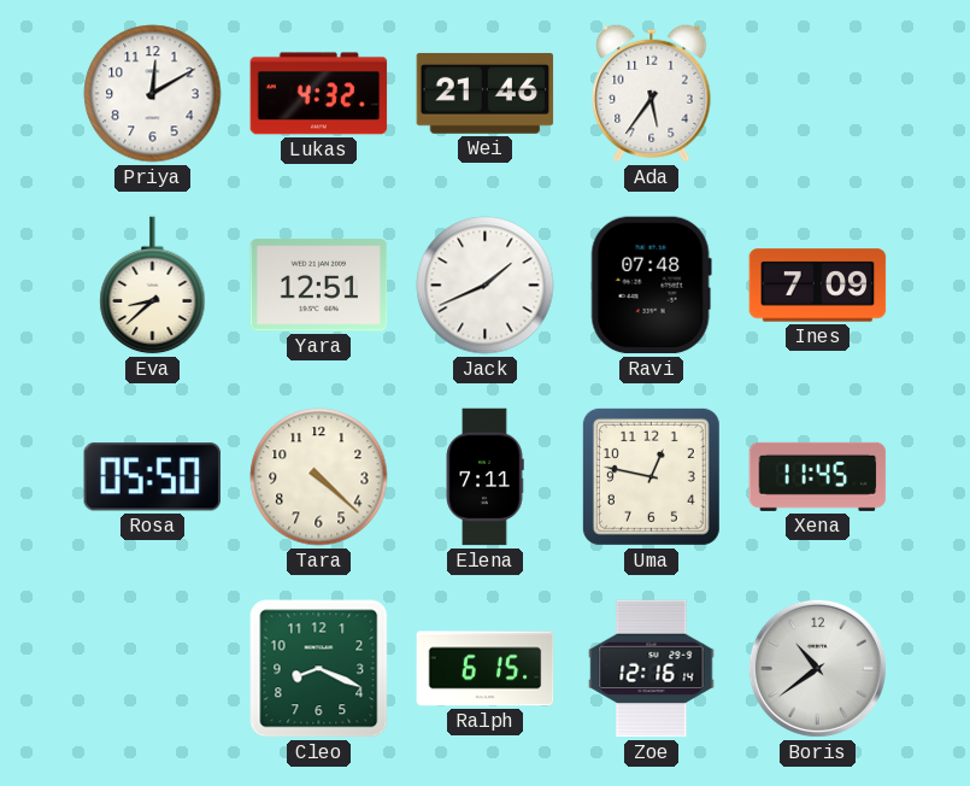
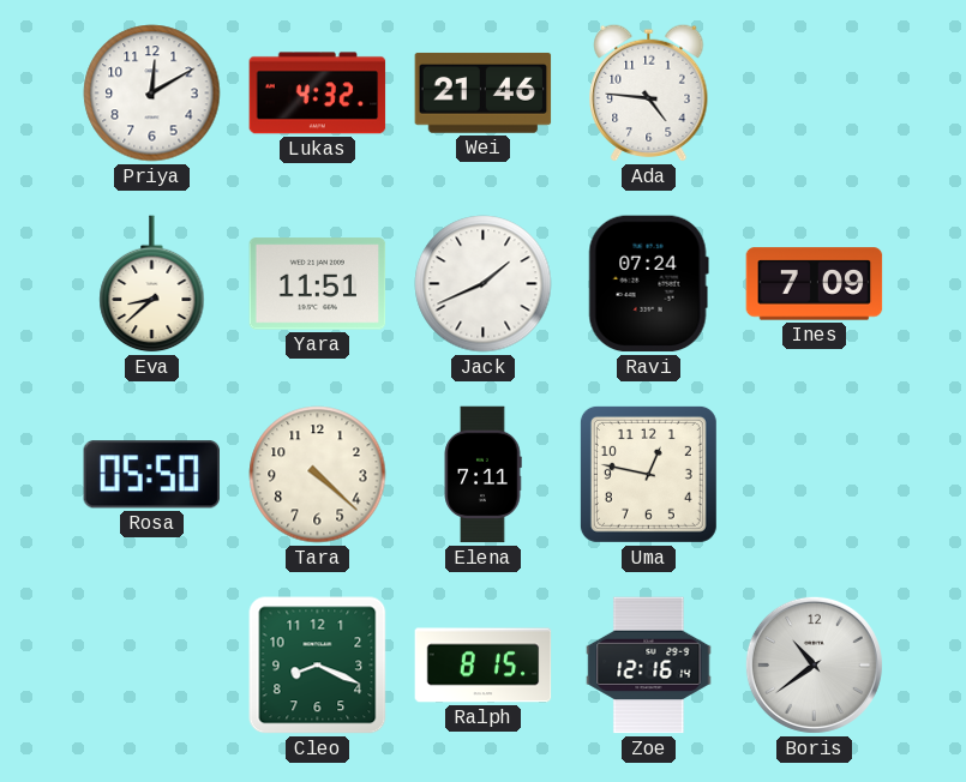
Ada: 5:36 -> 4:46 (649, 92)
Yara: 12:51 -> 11:51 (318, 284)
Ravi: 07:48 -> 07:24 (648, 284)
Xena: 11:45 -> none (818, 476)
Ralph: 6:15 -> 8:15 (484, 666)
